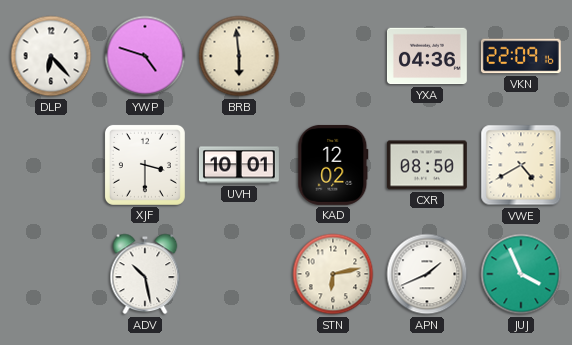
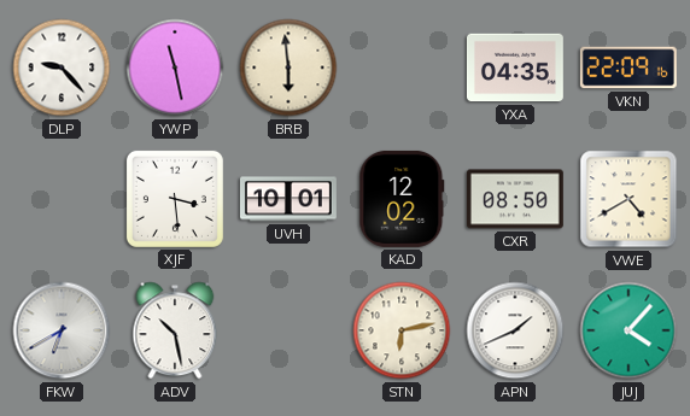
DLP: 6:23 -> 9:23 (62, 68)
YWP: 4:48 -> 11:28 (175, 68)
YXA: 04:36 -> 04:35 (515, 68)
XJF: 3:30 -> 3:29 (175, 199)
FKW: none -> 6:40 (62, 330)
JUJ: 3:56 -> 4:07 (628, 330)
